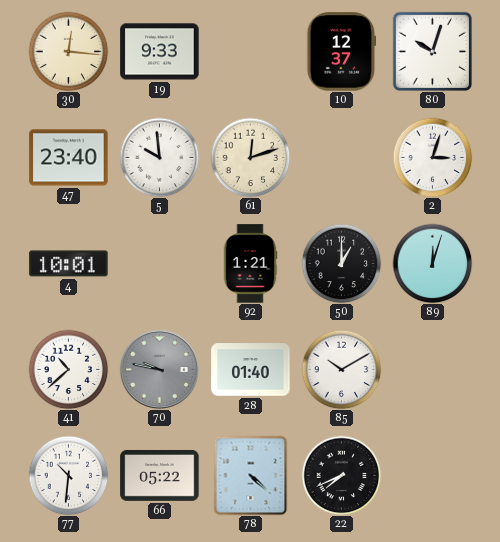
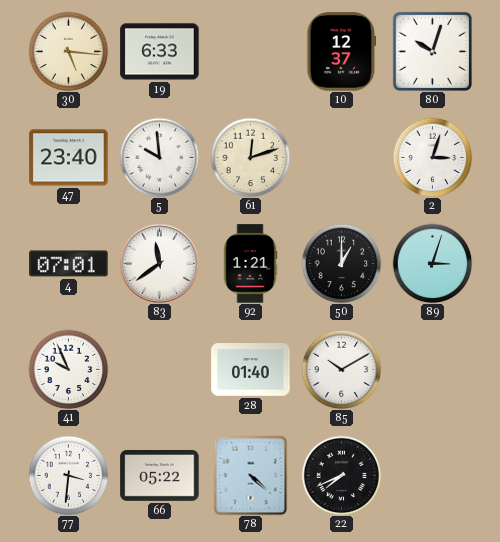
30: 12:16 -> 5:16 (68, 51)
19: 9:33 -> 6:33 (160, 52)
4: 10:01 -> 07:01 (69, 264)
83: none -> 11:39 (159, 263)
89: 12:03 -> 3:03 (432, 263)
41: 10:38 -> 9:56 (68, 369)
70: 9:47 -> none (159, 369)
77: 10:31 -> 3:31 (68, 475)
